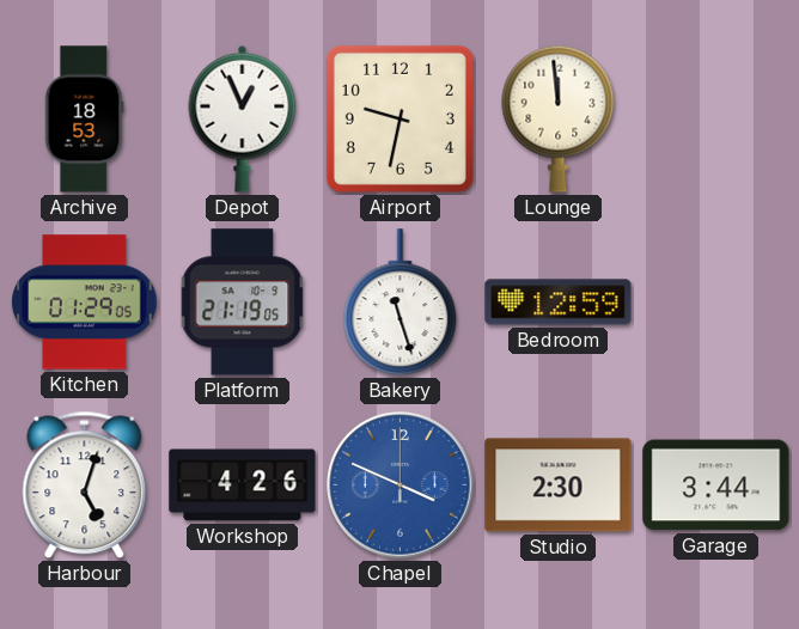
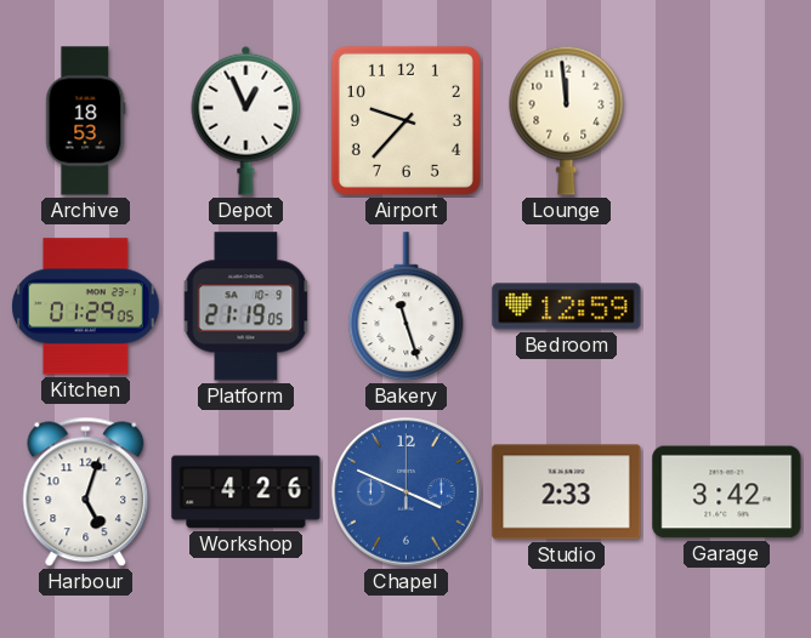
Airport: 9:32 -> 9:37 (405, 120)
Studio: 2:30 -> 2:33 (567, 492)
Garage: 3:44 -> 3:42 (727, 492)
